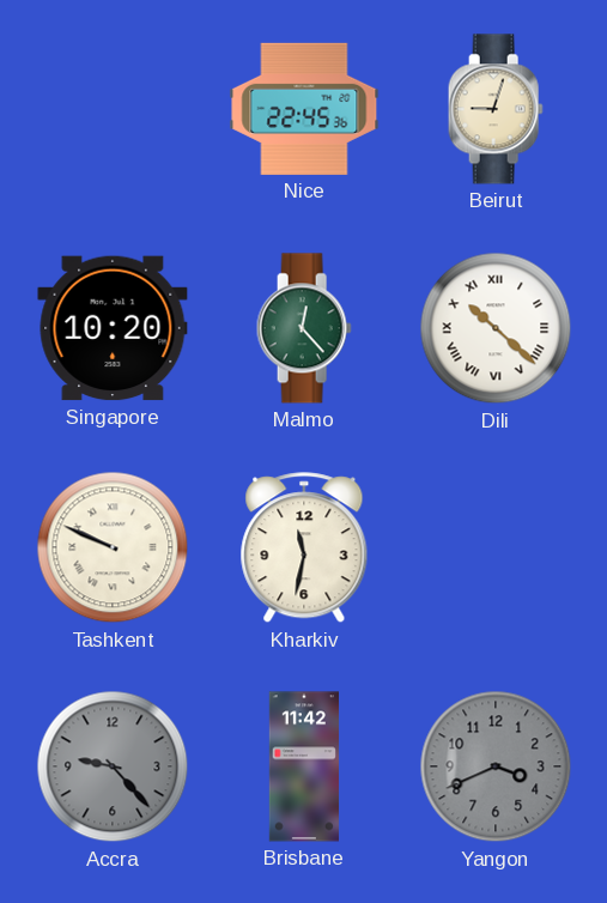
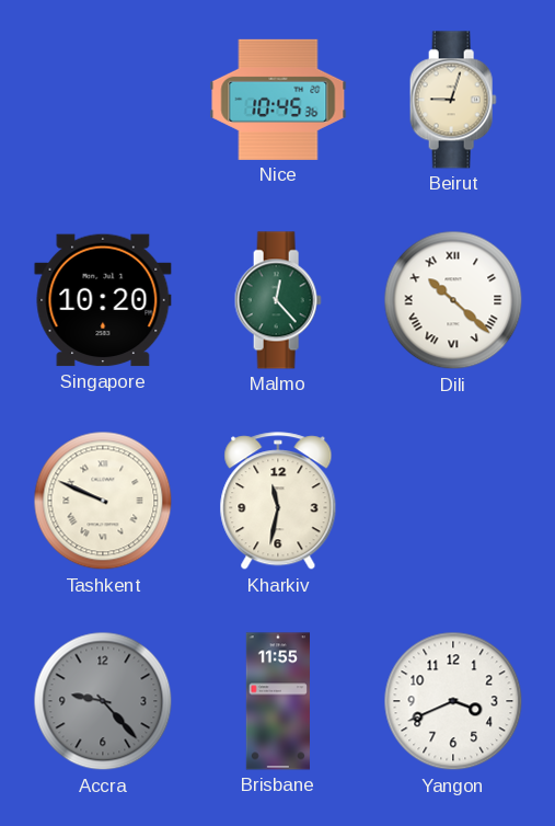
Nice: 22:45 -> 10:45 (278, 100)
Brisbane: 11:42 -> 11:55 (277, 701)
Yangon dial: grey -> white (453, 701)
